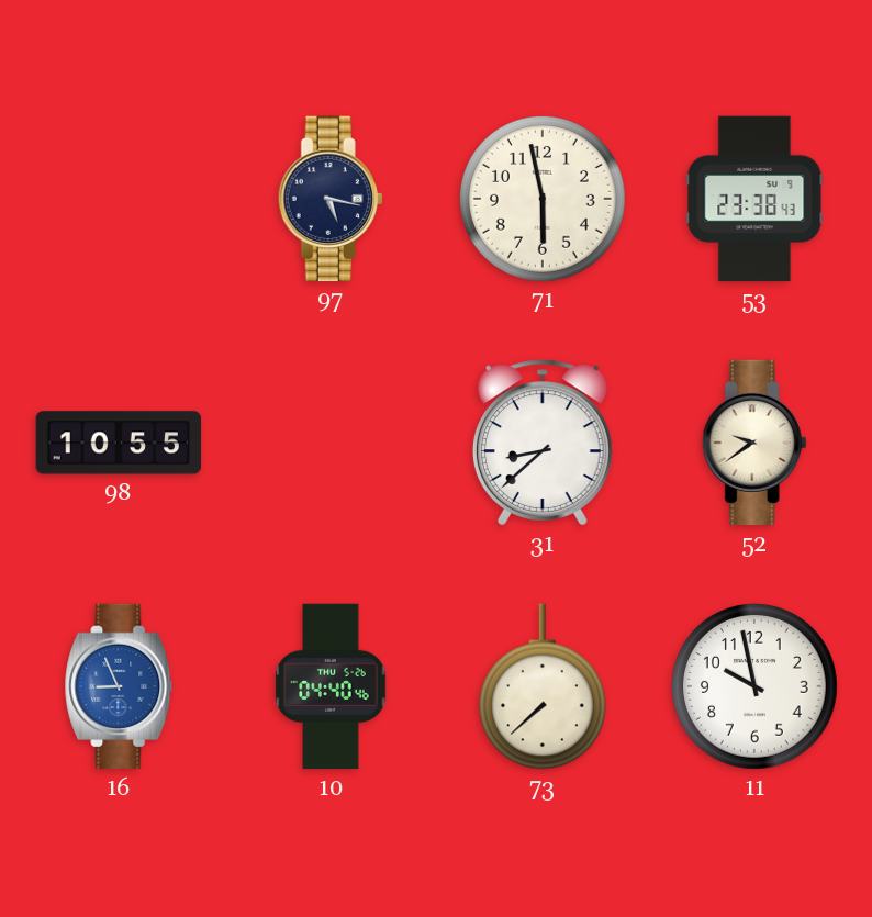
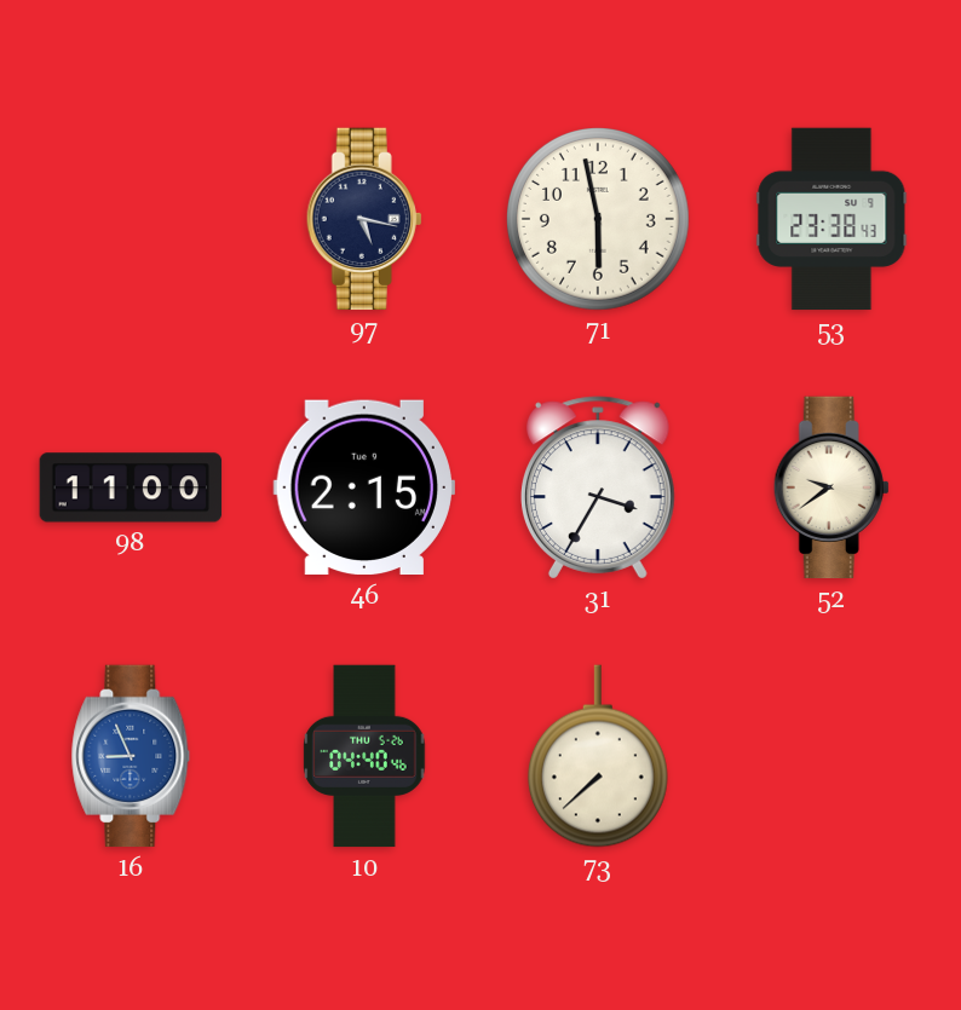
98: 10:55 -> 11:00 (131, 487)
46: none -> 2:15 (363, 487)
31: 8:38 -> 3:35 (598, 487)
11: 9:58 -> none (754, 686)
